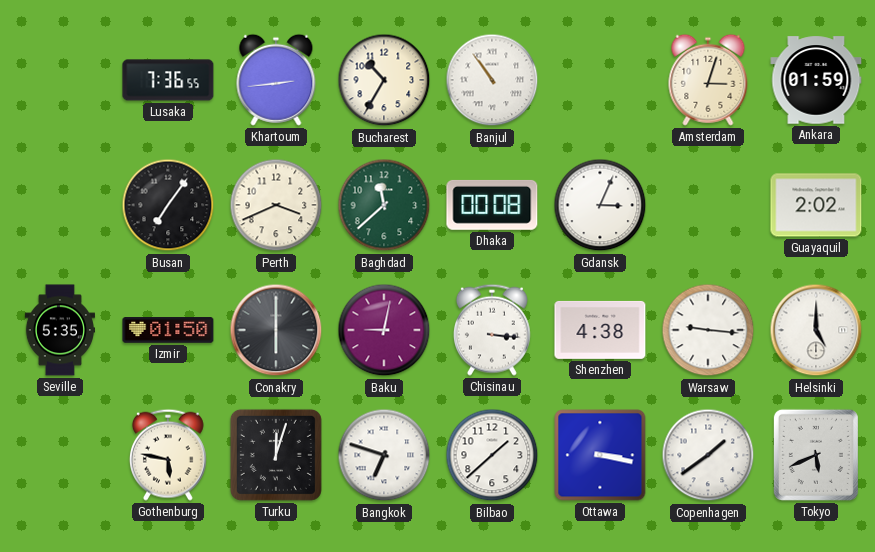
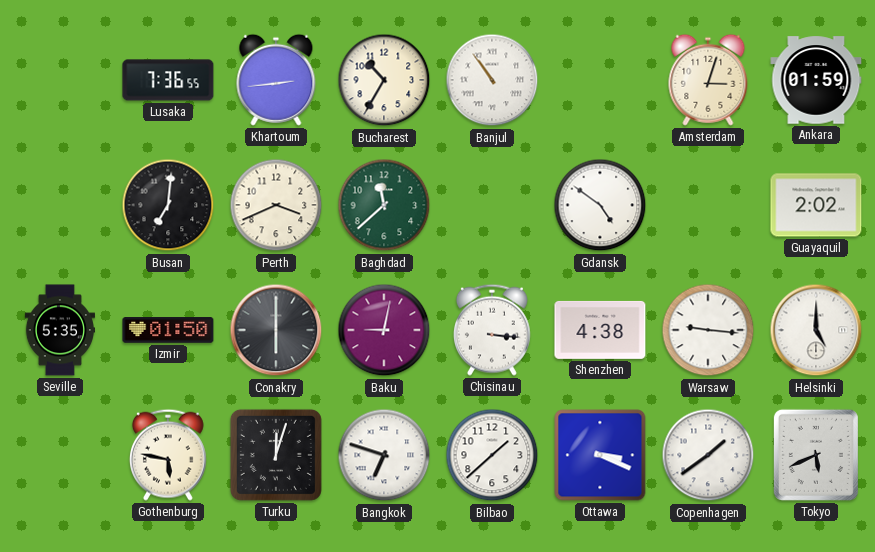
Busan: 7:06 -> 7:01 (168, 205)
Dhaka: 00:08 -> none (492, 205)
Gdansk: 3:04 -> 4:51 (600, 205)
Ottawa: 3:17 -> 3:19 (600, 455)
